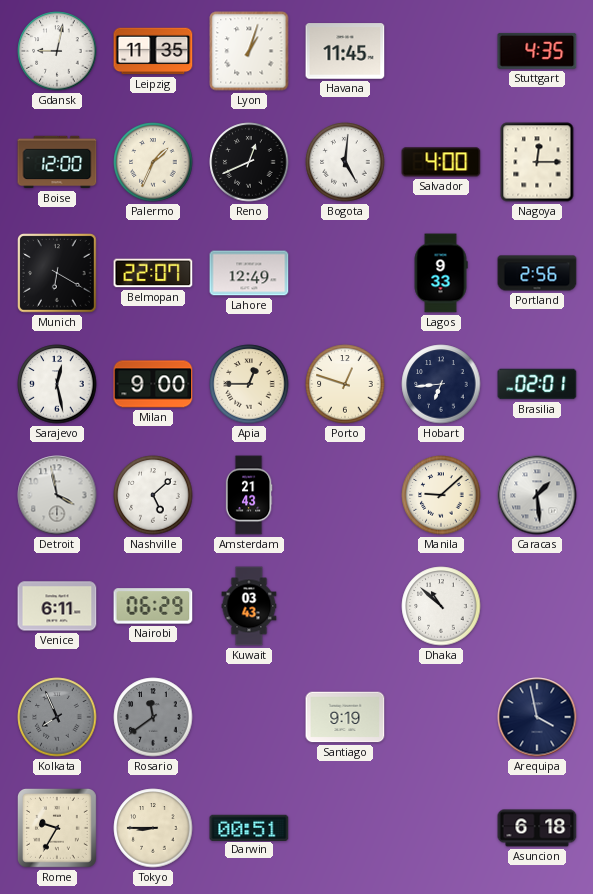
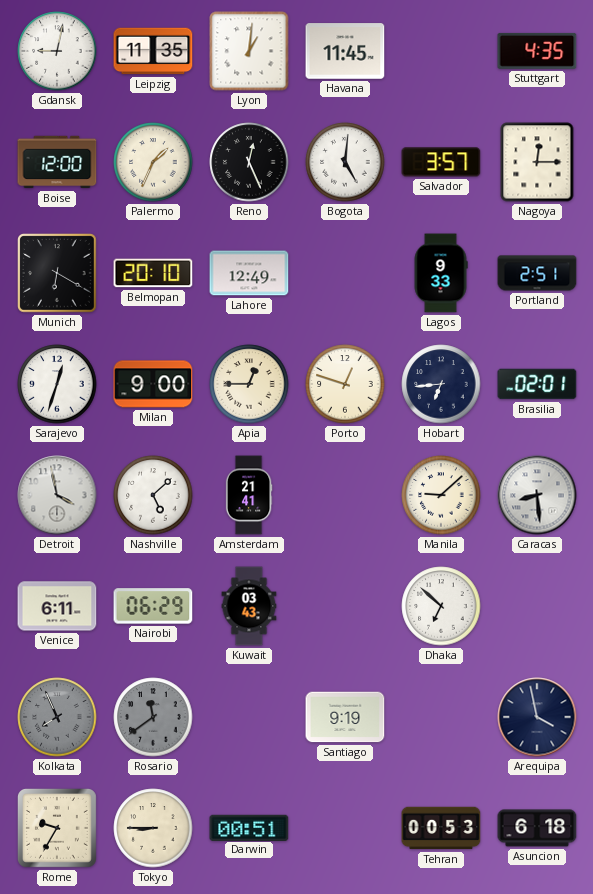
Lyon: 1:03 -> 1:01 (249, 51)
Reno: 12:41 -> 12:26 (249, 162)
Salvador: 4:00 -> 3:57 (441, 162)
Belmopan: 22:07 -> 20:10 (153, 273)
Portland: 2:56 -> 2:51 (537, 273)
Sarajevo: 12:28 -> 12:33 (57, 384)
Amsterdam: 21:43 -> 21:41 (249, 495)
Caracas: 1:29 -> 8:29 (537, 495)
Dhaka: 10:52 -> 6:52 (441, 606)
Tehran: none -> 00:53 (441, 828)
